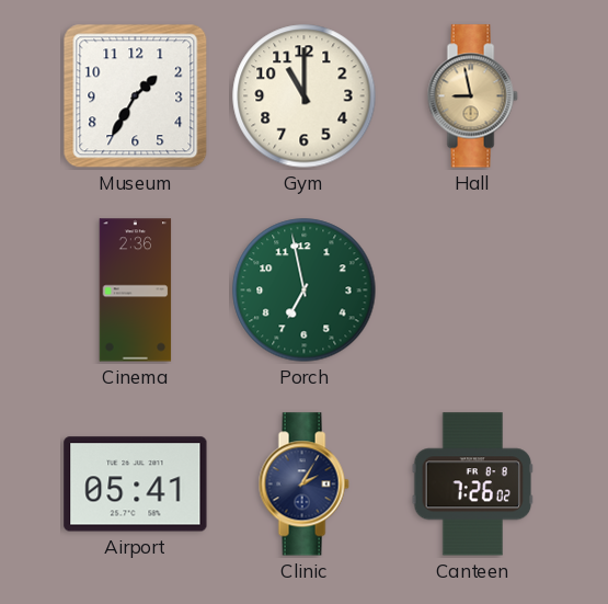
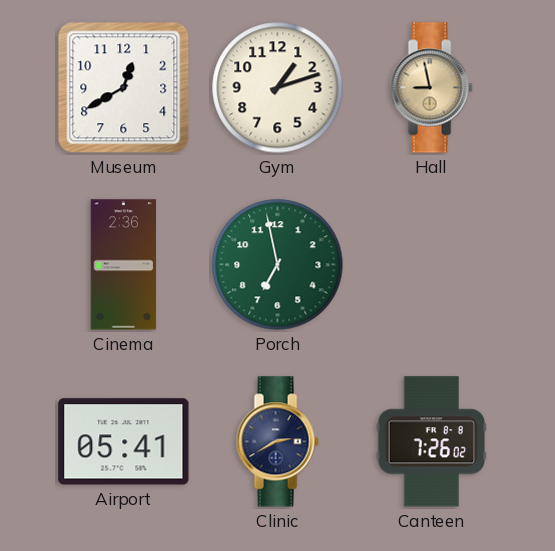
Museum: 1:35 -> 12:40 (124, 88)
Gym: 11:00 -> 1:12 (278, 88)
Clinic: 2:05 -> 2:40 (277, 442)
